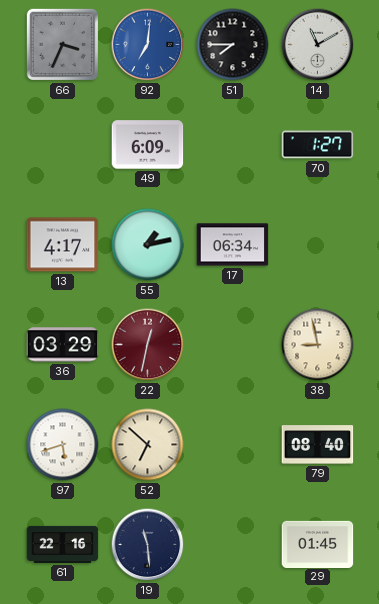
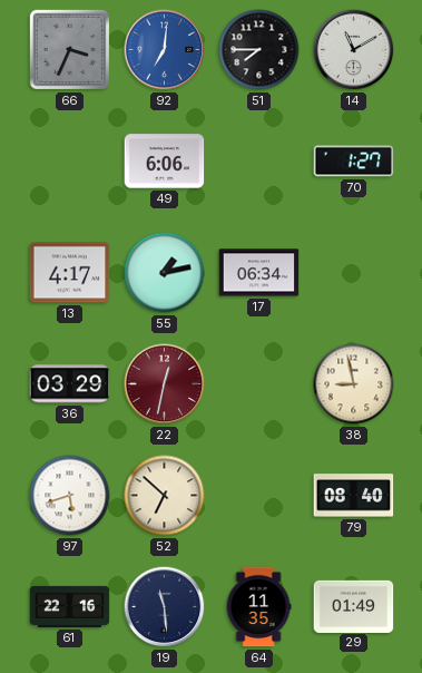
49: 6:09 -> 6:06 (165, 162)
64: none -> 11:35 (258, 607)
29: 01:45 -> 01:49 (354, 606)
